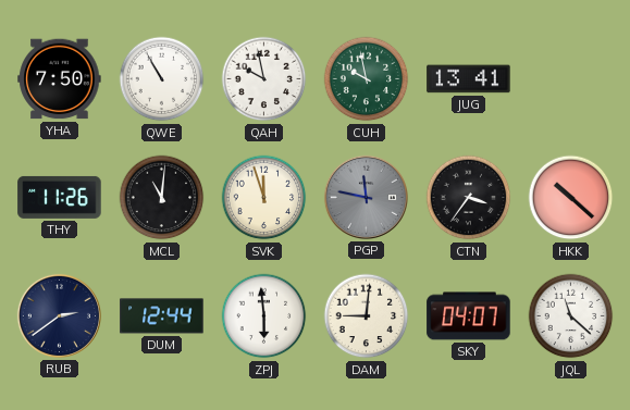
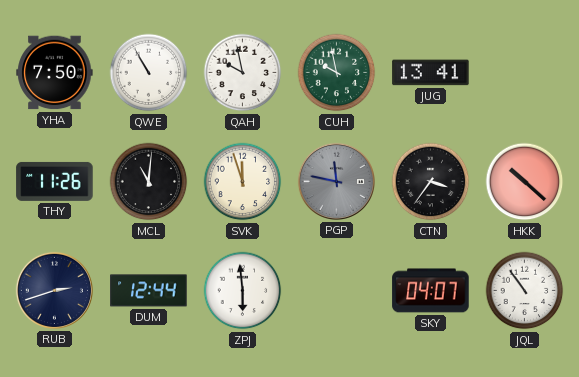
RUB: 2:39 -> 2:42 (54, 290)
DAM: 9:01 -> none (367, 316)
JQL: 11:22 -> 10:54 (525, 291)
